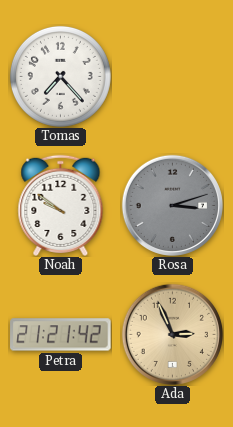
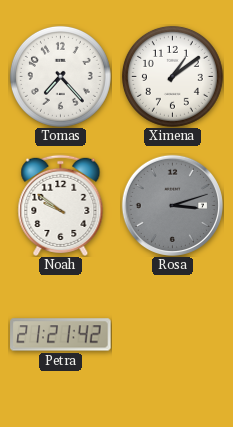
Ximena: none -> 1:09 (172, 76)
Ada: 2:56 -> none (172, 334)
